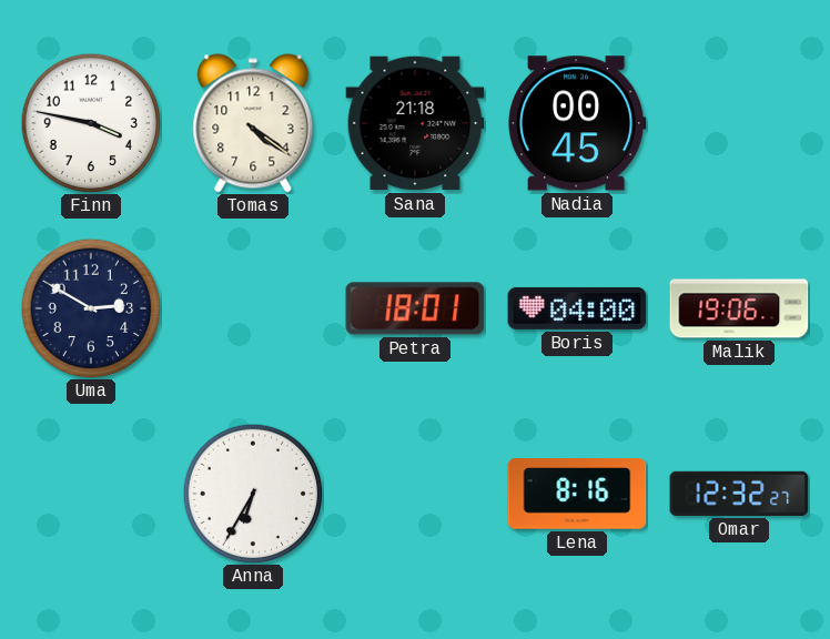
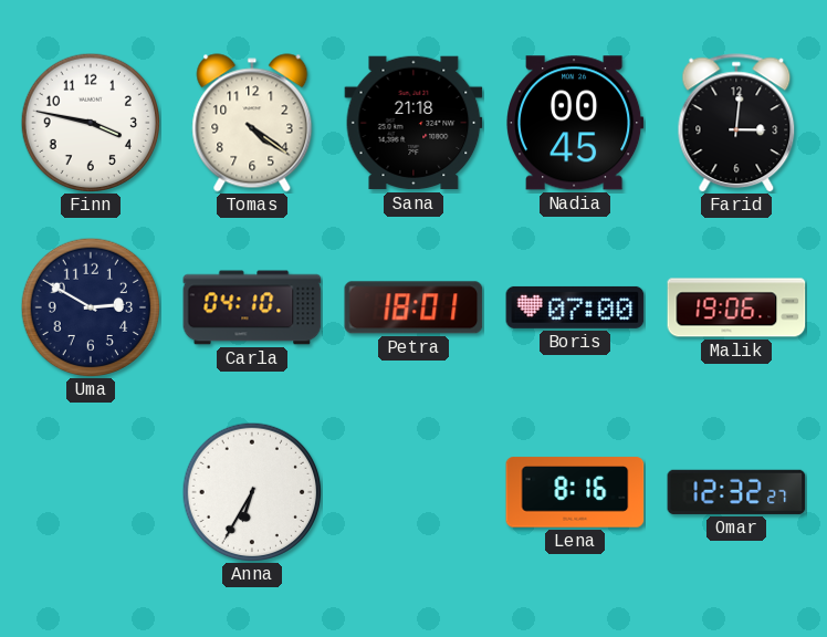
Farid: none -> 3:01 (736, 123)
Carla: none -> 04:10 (252, 307)
Boris: 04:00 -> 07:00 (575, 307)
